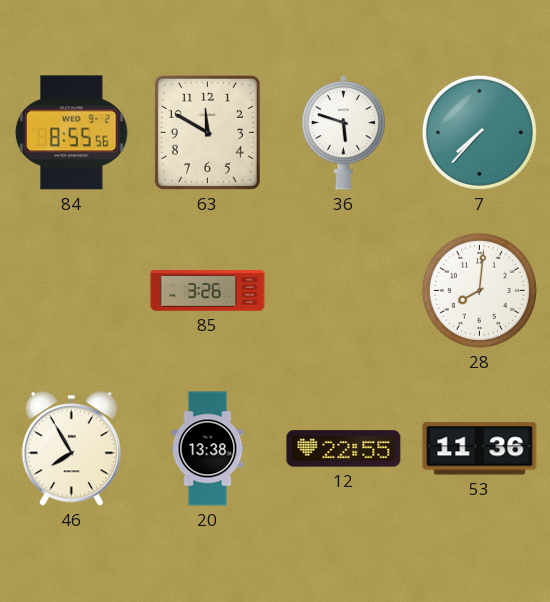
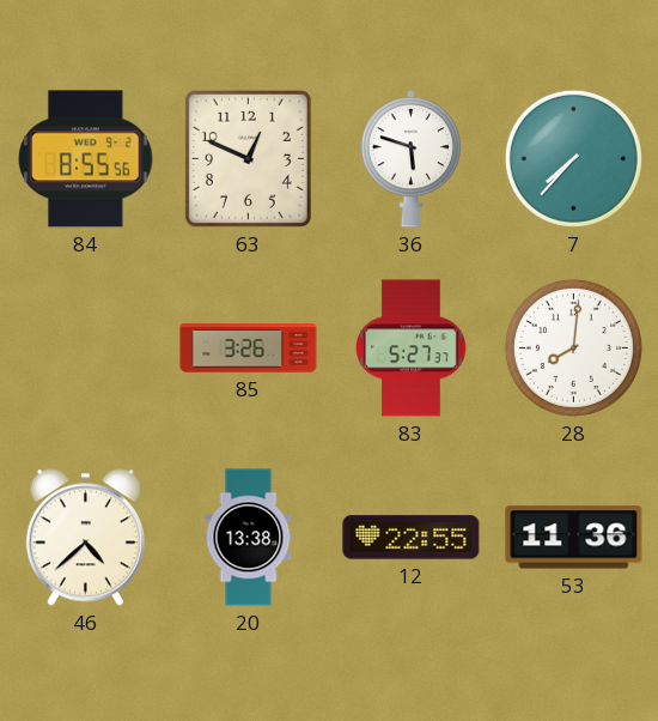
63: 11:50 -> 12:49 (248, 158)
83: none -> 5:27 (412, 349)
46: 7:55 -> 4:38 (85, 538)
